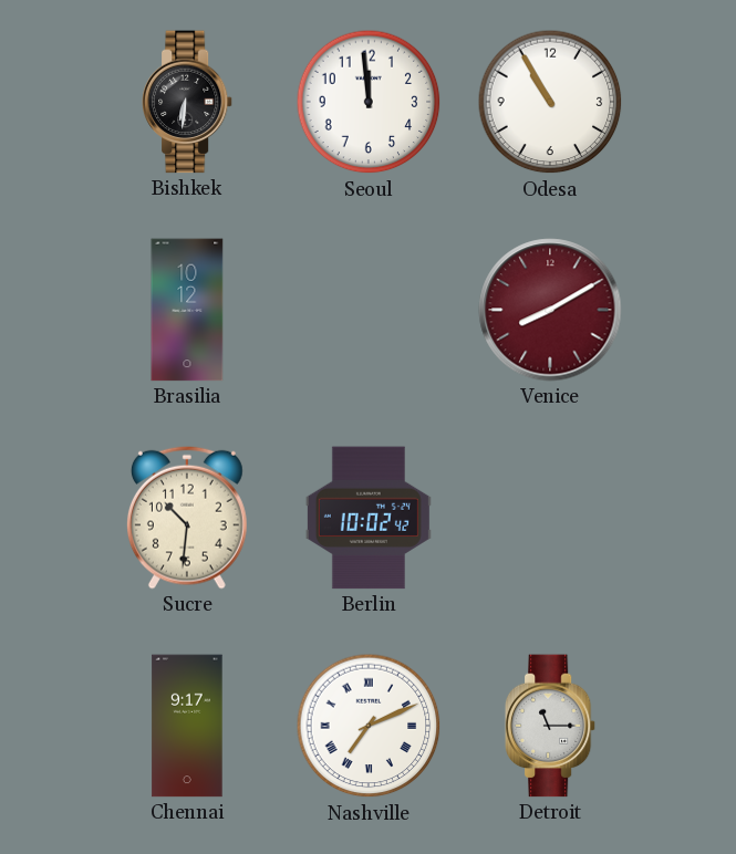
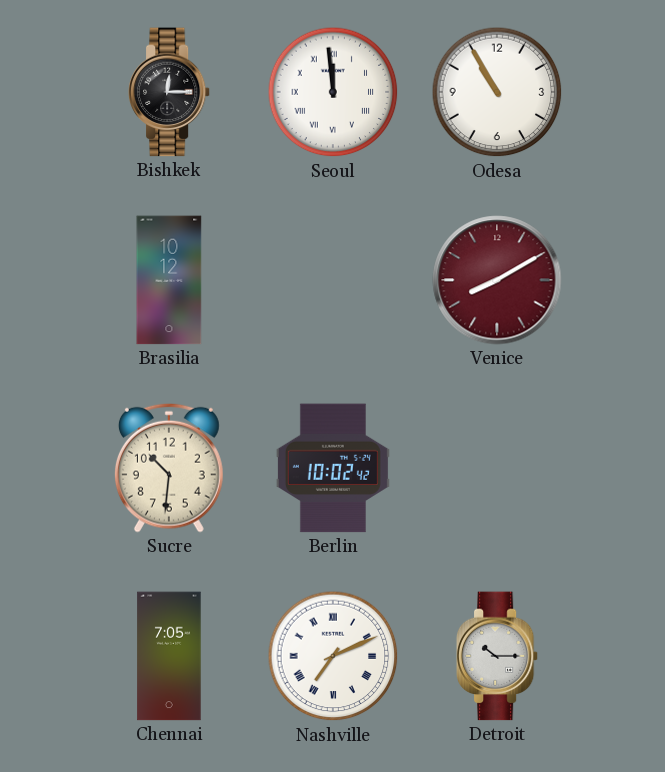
Bishkek: 6:31 -> 12:15 (169, 92)
Seoul numerals: Arabic -> Roman (333, 92)
Chennai: 9:17 -> 7:05 (169, 656)
Detroit: 11:15 -> 10:15 (497, 656)
